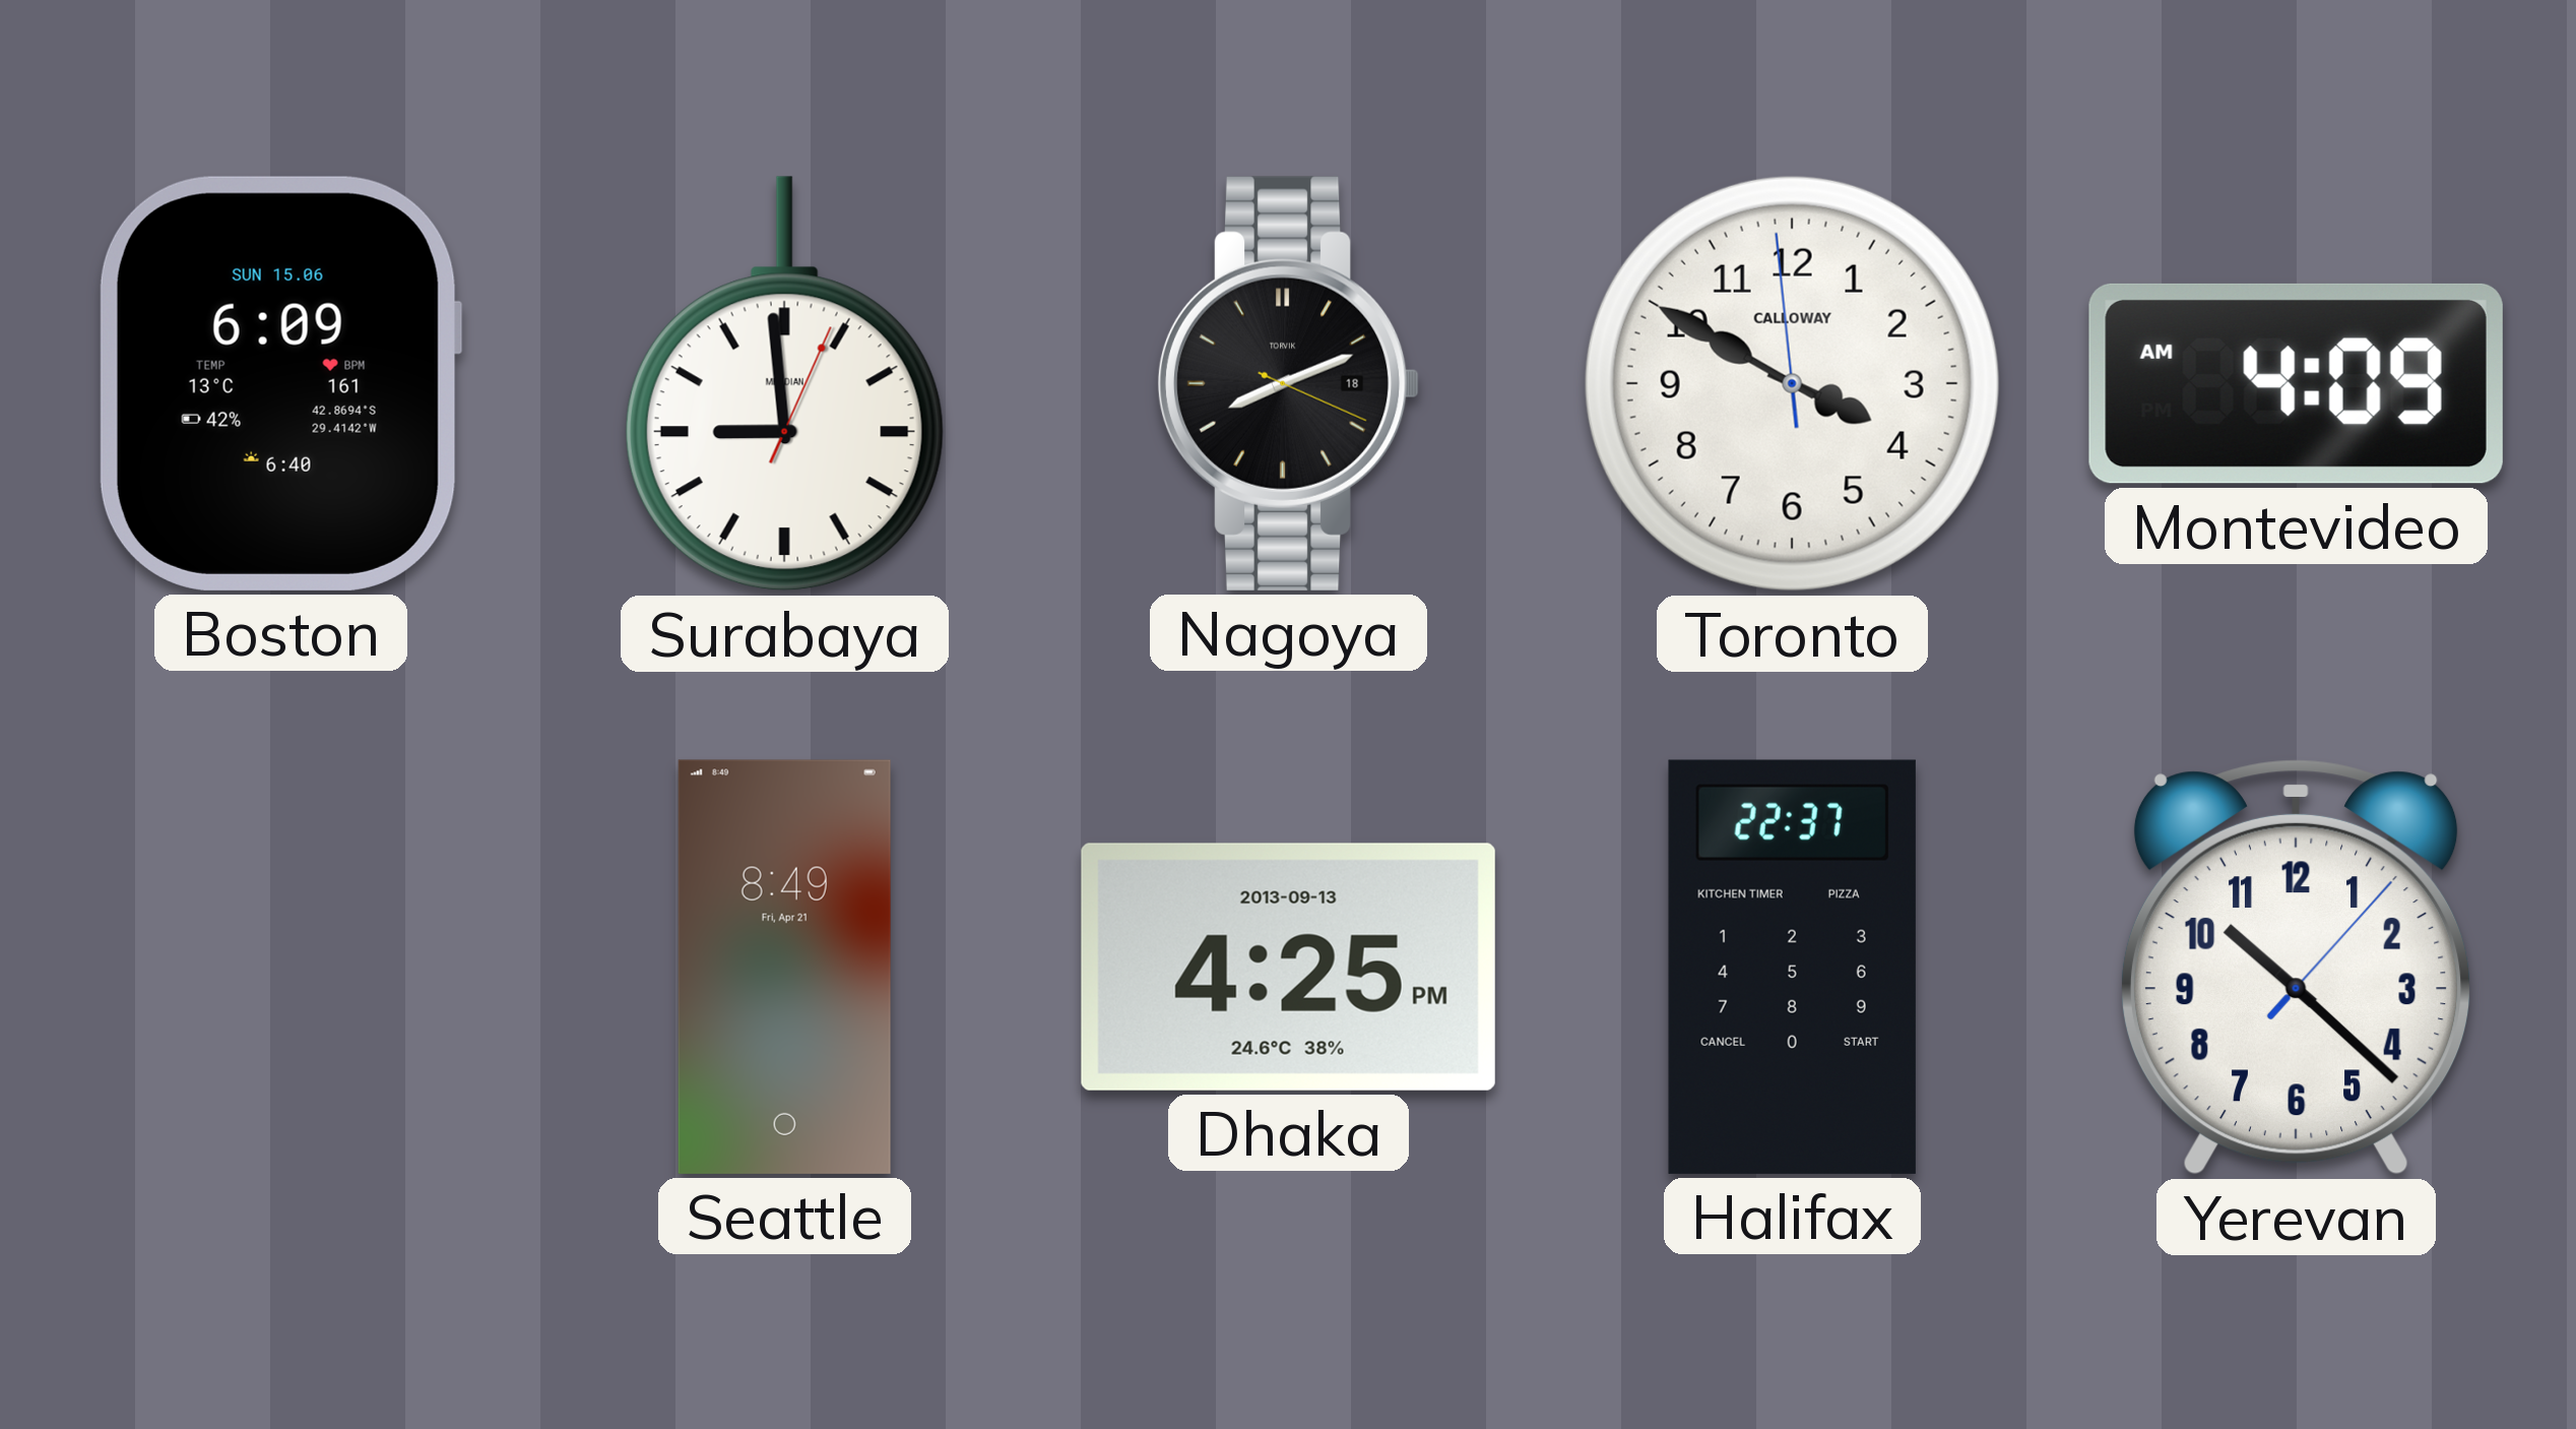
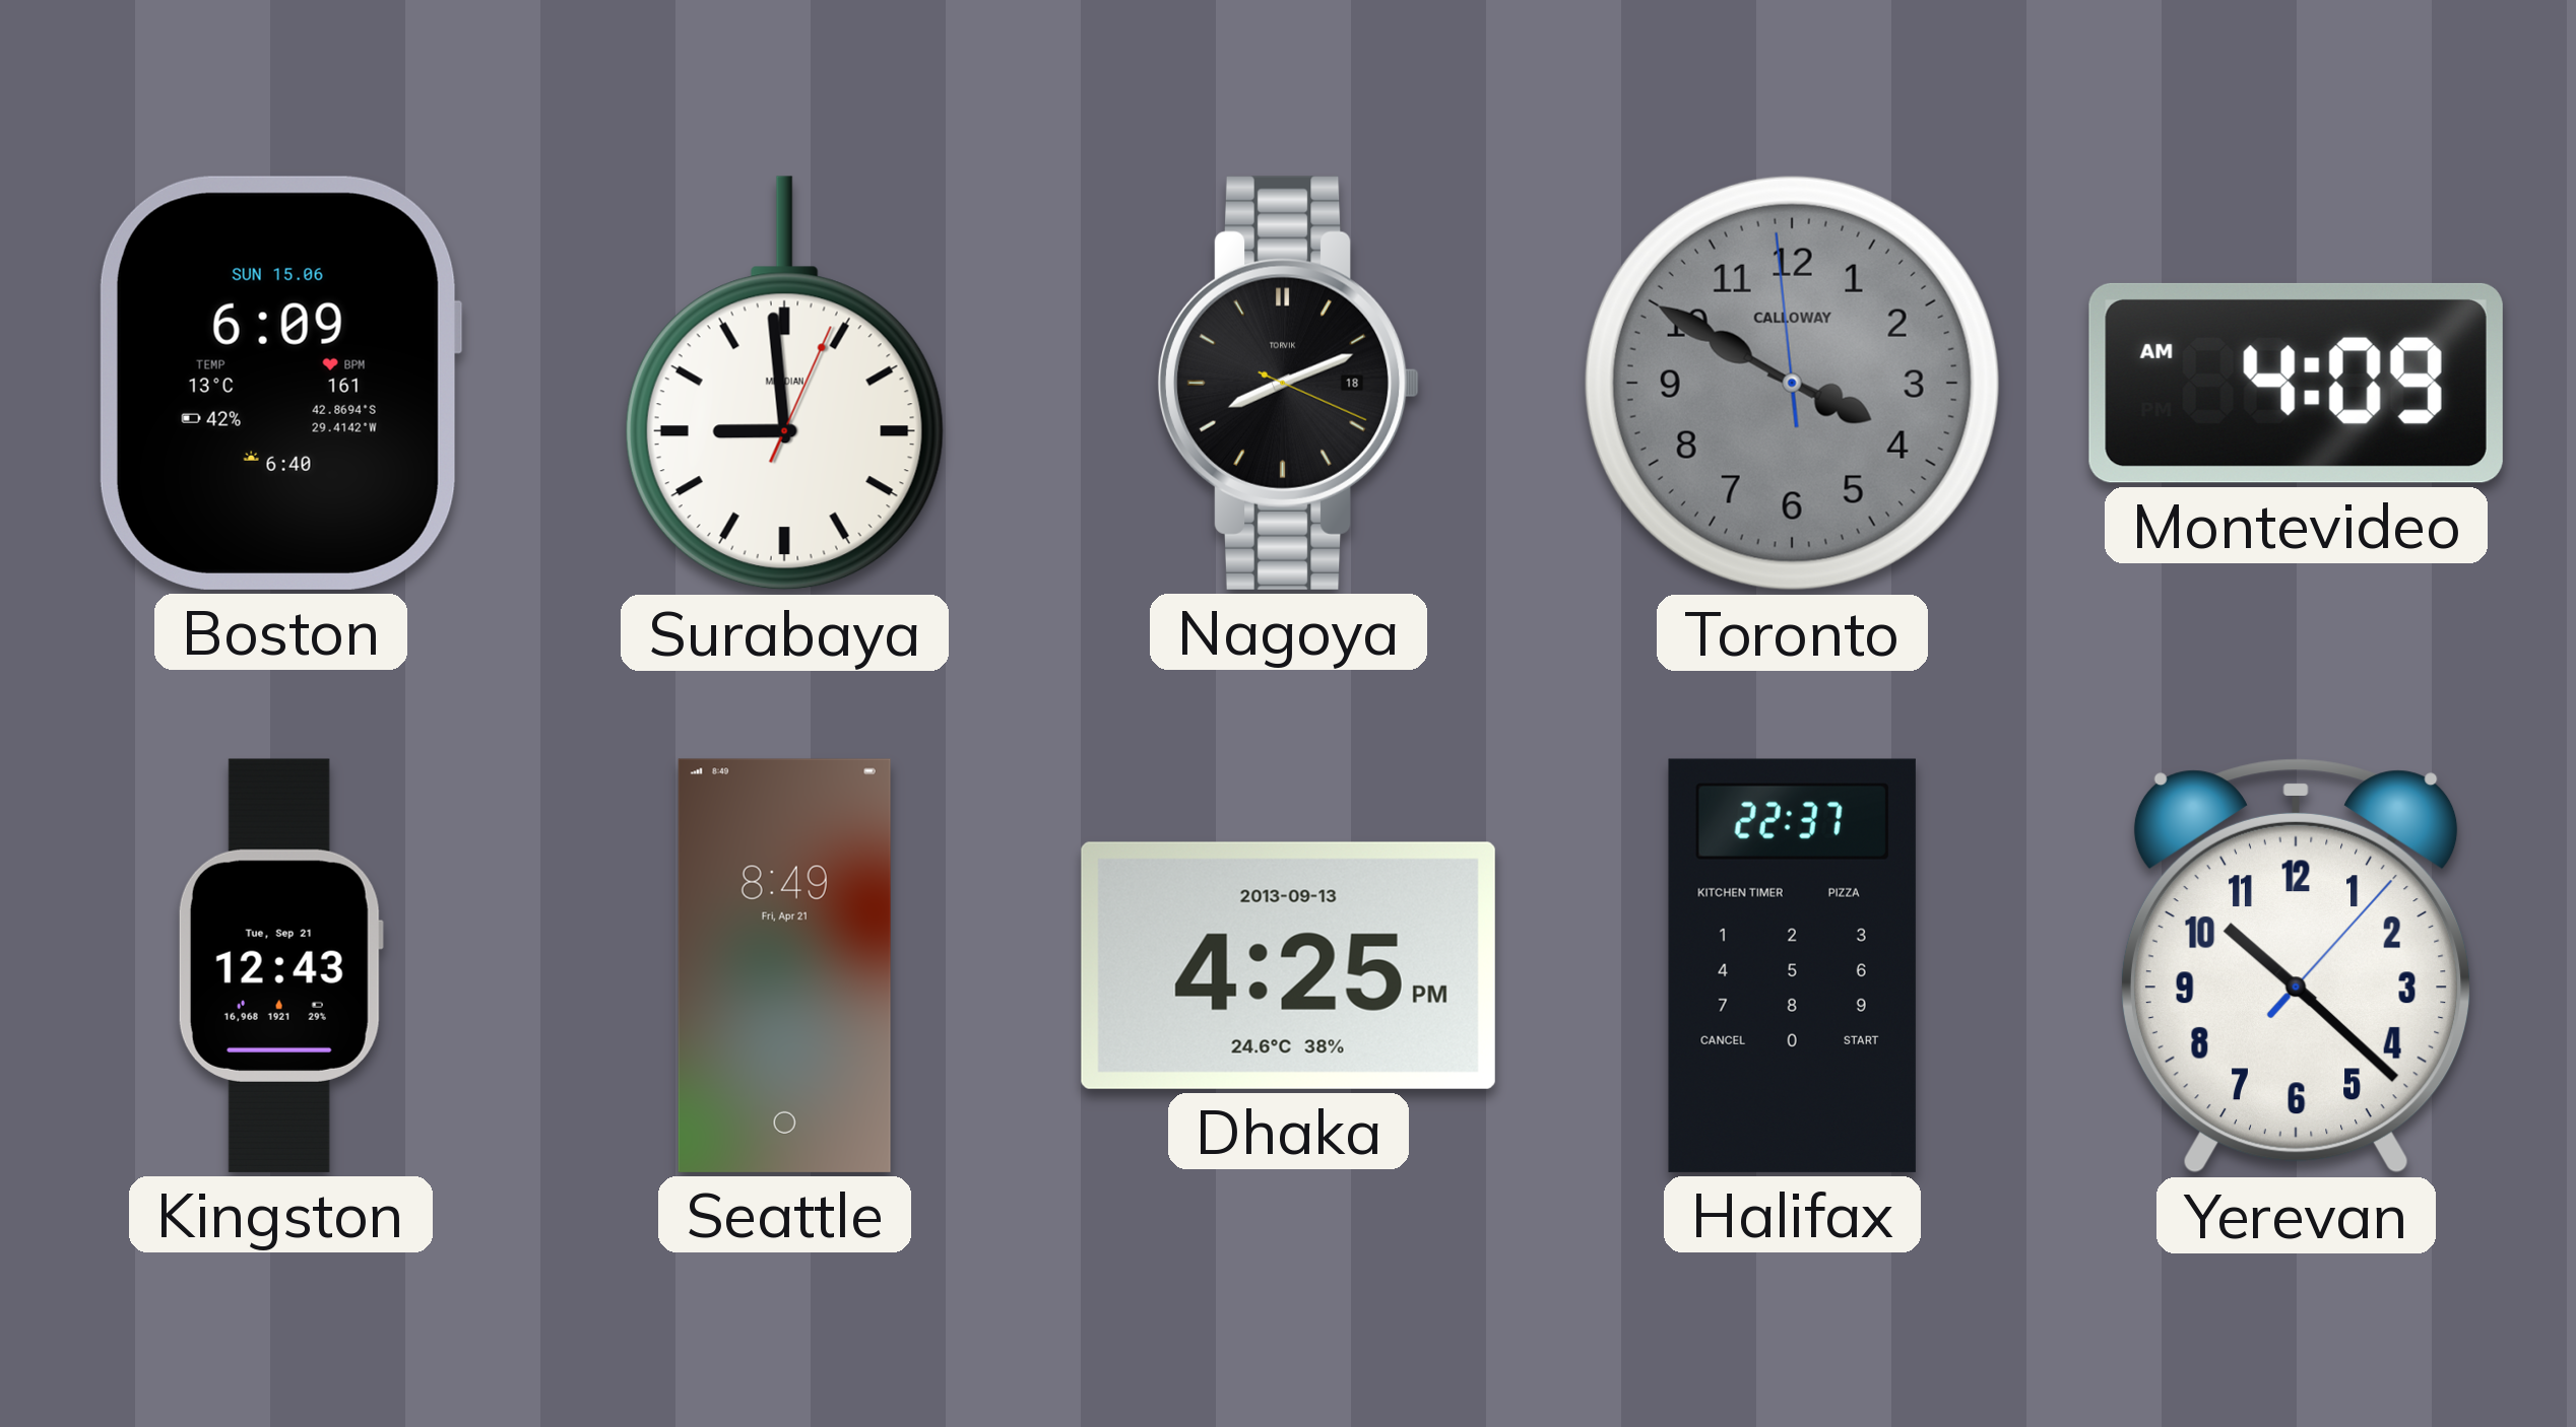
Toronto dial: white -> grey (1792, 383)
Kingston: none -> 12:43 (280, 965)
